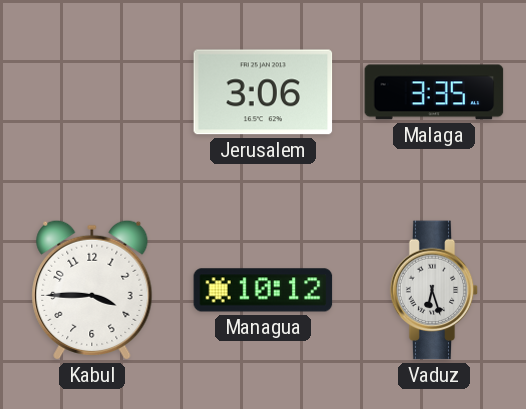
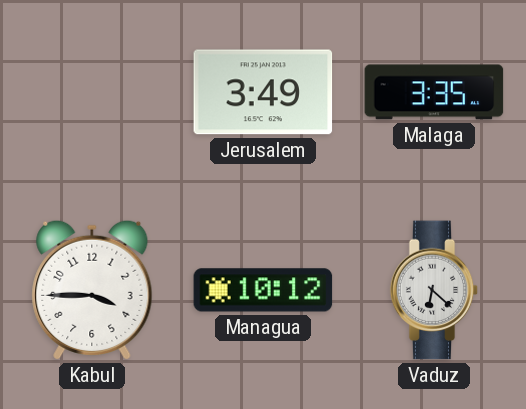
Jerusalem: 3:06 -> 3:49 (263, 92)
Vaduz: 6:27 -> 6:22 (434, 290)
